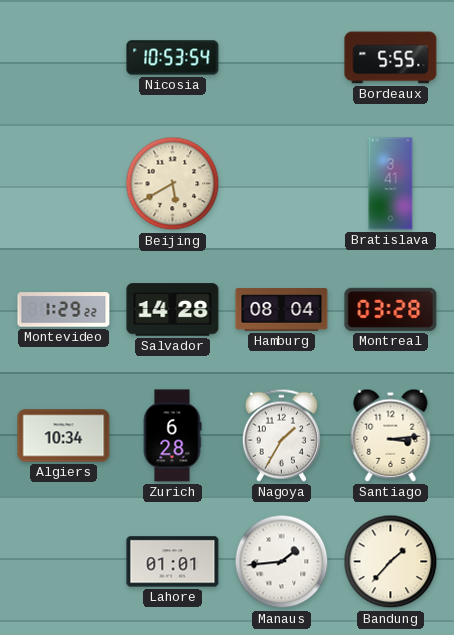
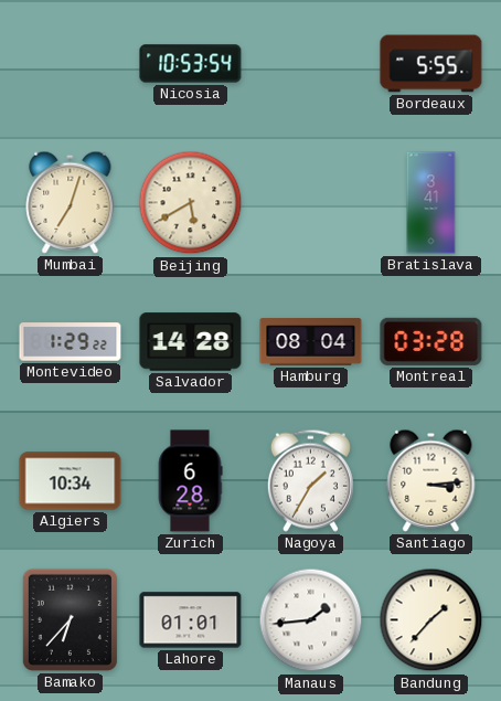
Mumbai: none -> 7:03 (71, 202)
Bamako: none -> 6:37 (70, 619)
